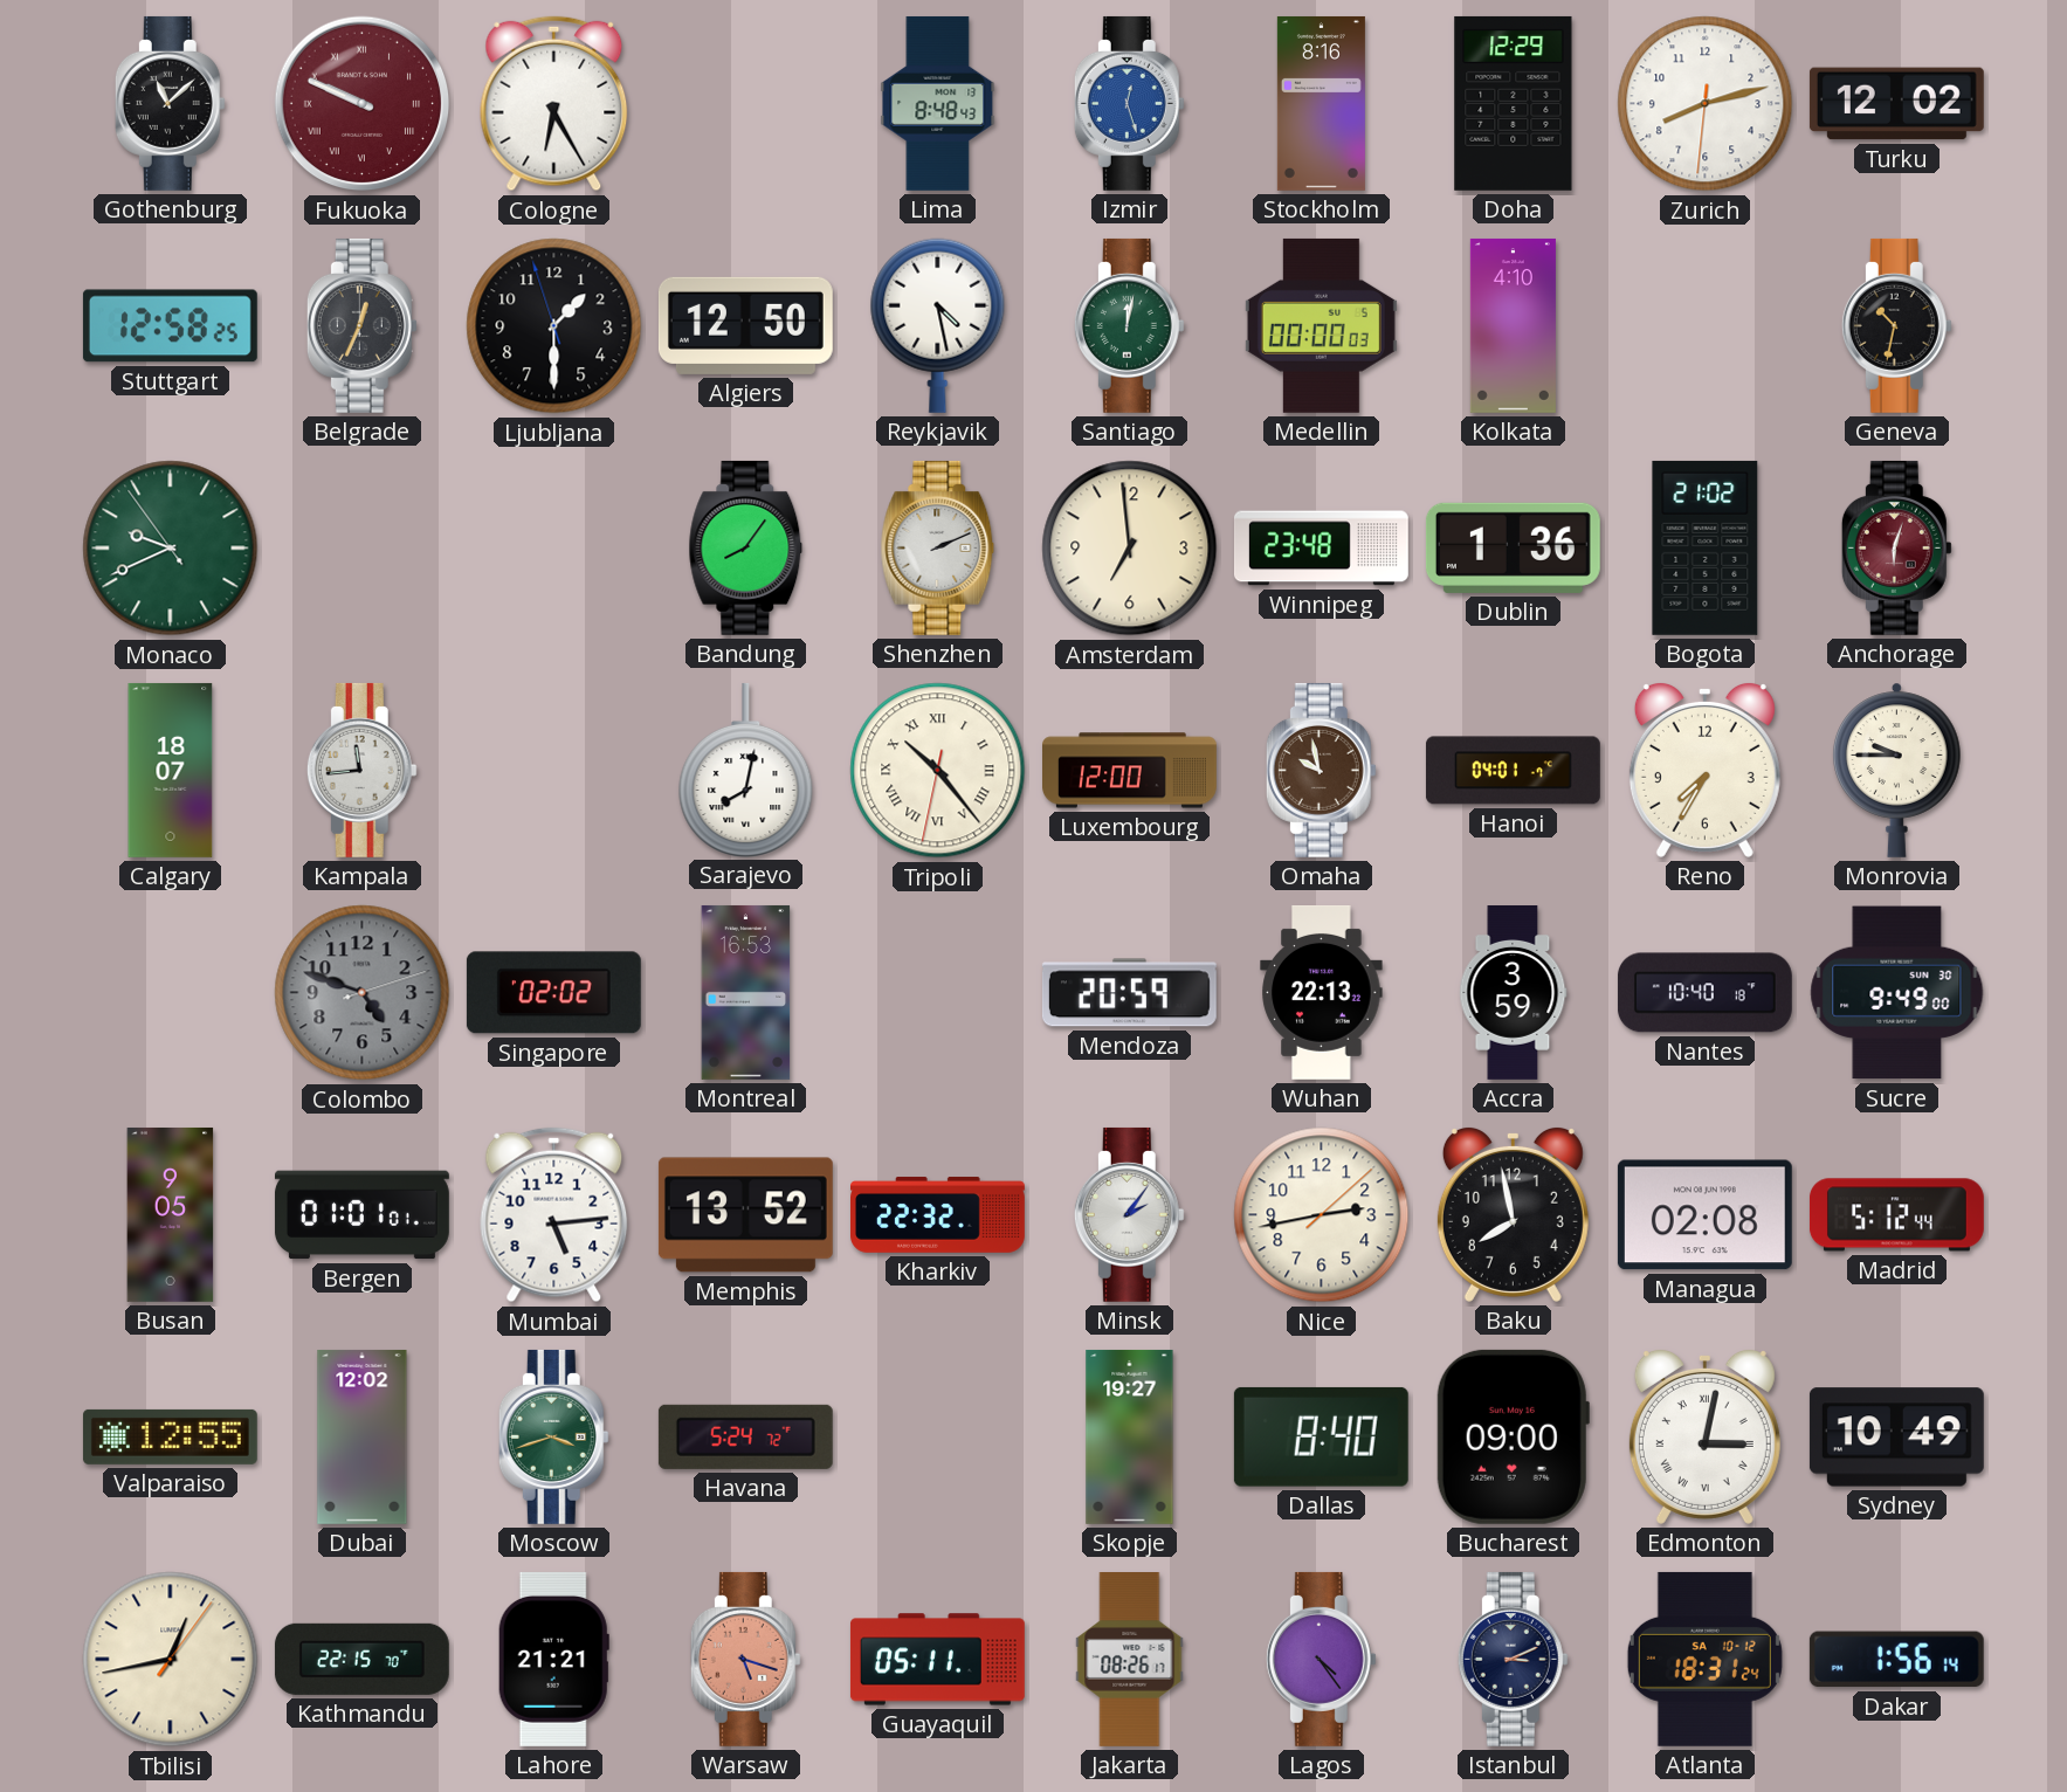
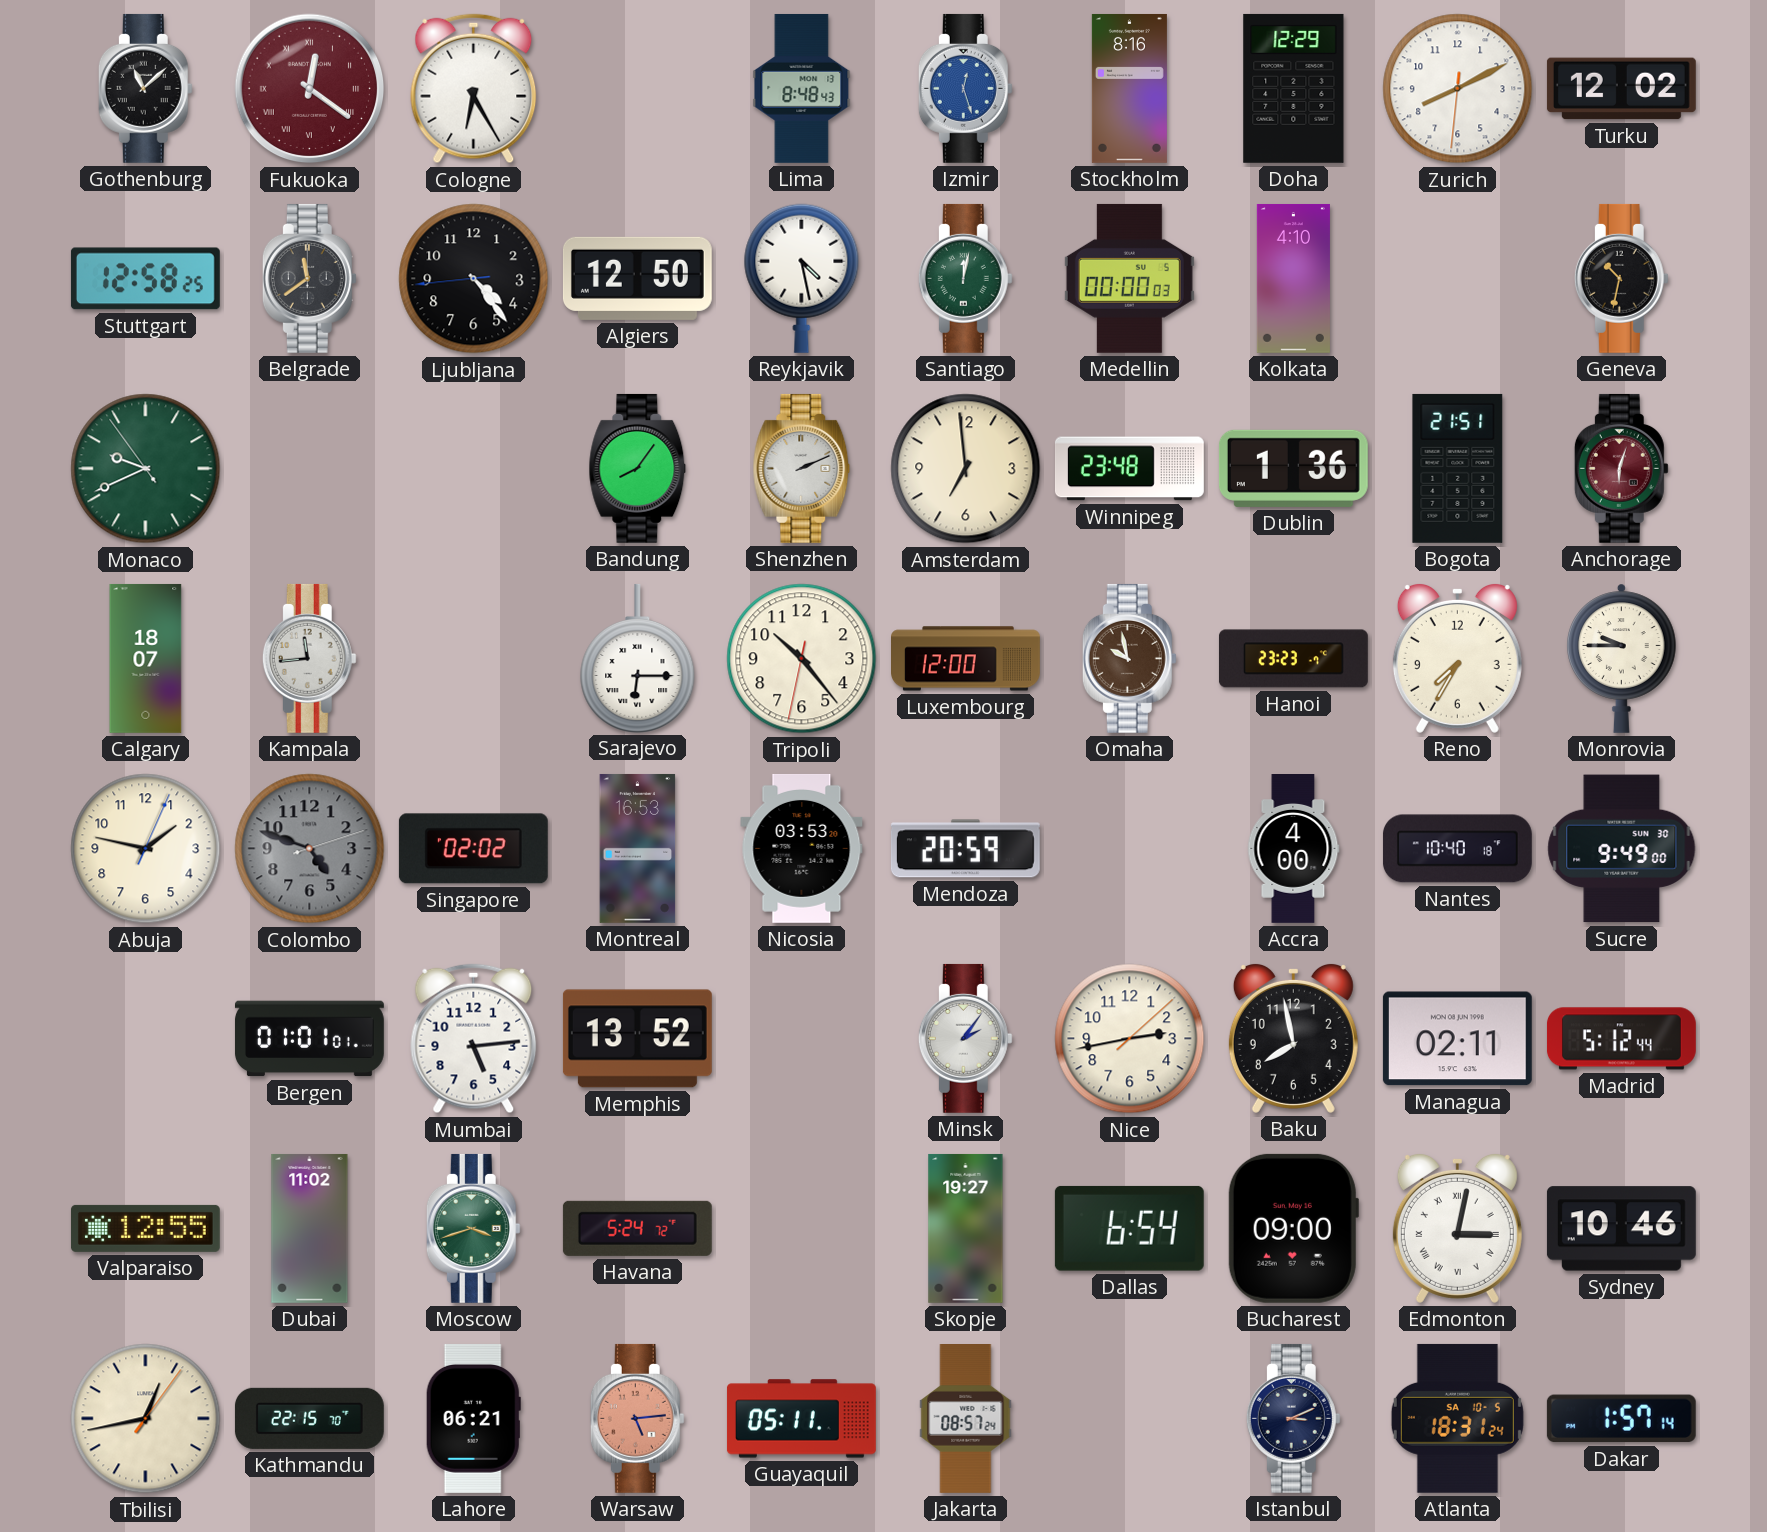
Fukuoka: 9:49 -> 12:21 (310, 89)
Zurich: 8:12 -> 8:10 (1458, 89)
Belgrade: 12:34 -> 11:39 (309, 278)
Ljubljana: 1:29 -> 4:23 (474, 279)
Bogota: 21:02 -> 21:51 (1458, 468)
Sarajevo: 8:02 -> 6:15 (638, 658)
Tripoli numerals: Roman -> Arabic (802, 659)
Hanoi: 04:01 -> 23:23 (1293, 659)
Abuja: none -> 1:47 (146, 849)
Nicosia: none -> 03:53 (802, 848)
Wuhan: 22:13 -> none (1322, 992)
Accra: 3:59 -> 4:00 (1294, 849)
Busan: 9:05 -> none (171, 1214)
Kharkiv: 22:32 -> none (938, 1215)
Managua: 02:08 -> 02:11 (1457, 1039)
Dubai: 12:02 -> 11:02 (310, 1228)
Dallas: 8:40 -> 6:54 (1129, 1228)
Sydney: 10:49 -> 10:46 (1621, 1229)
Lahore: 21:21 -> 06:21 (473, 1418)
Warsaw: 5:18 -> 5:14 (637, 1418)
Jakarta: 08:26 -> 08:57 (966, 1419)
Lagos: 4:24 -> none (1321, 1659)
Atlanta date: SA 10-12 -> SA 10-5 (1457, 1418)
Dakar: 1:56 -> 1:57 (1621, 1419)
